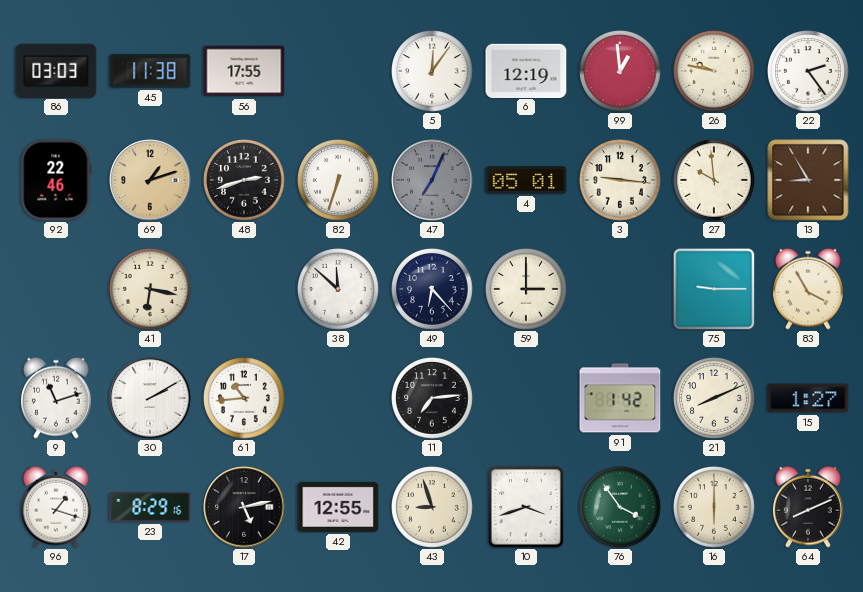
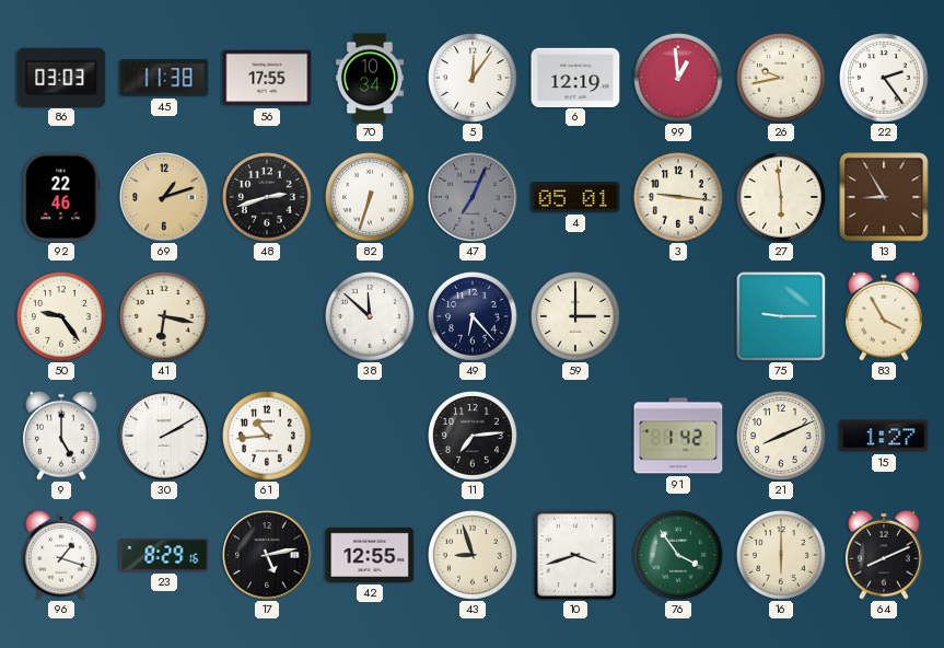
70: none -> 10:34 (370, 78)
26: 9:47 -> 9:43 (781, 78)
27: 9:59 -> 5:59 (781, 197)
50: none -> 9:24 (61, 316)
9: 11:12 -> 5:00 (61, 436)
